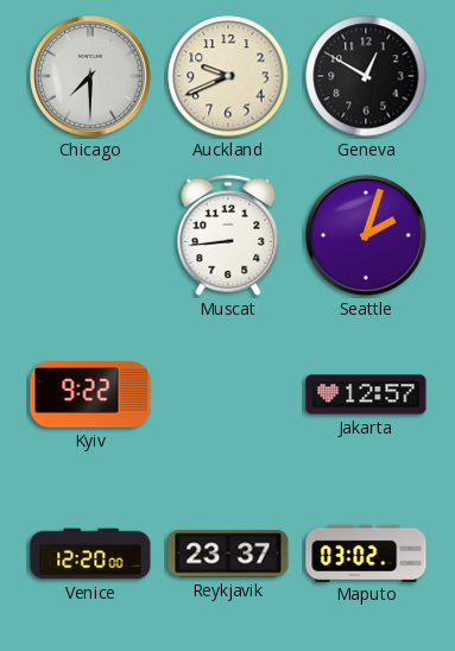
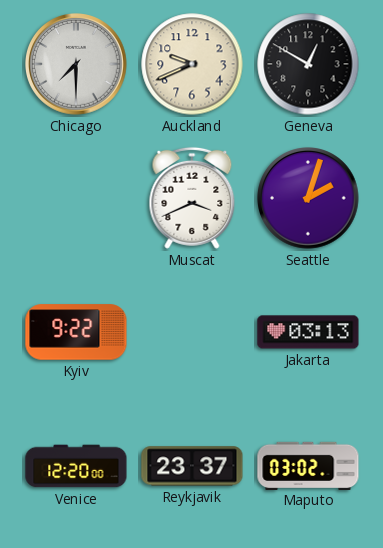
Muscat: 8:44 -> 3:41 (192, 198)
Jakarta: 12:57 -> 03:13 (308, 332)
